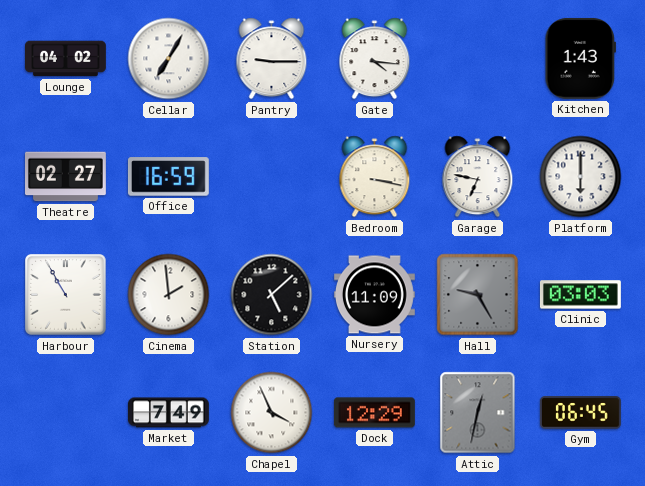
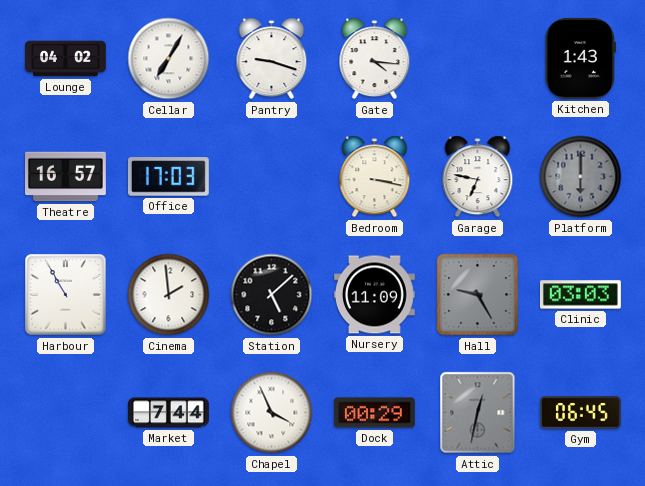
Pantry: 9:15 -> 9:18 (272, 59)
Theatre: 02:27 -> 16:57 (66, 177)
Office: 16:59 -> 17:03 (168, 177)
Platform dial: white -> grey (581, 177)
Market: 7:49 -> 7:44 (169, 413)
Dock: 12:29 -> 00:29 (375, 413)
